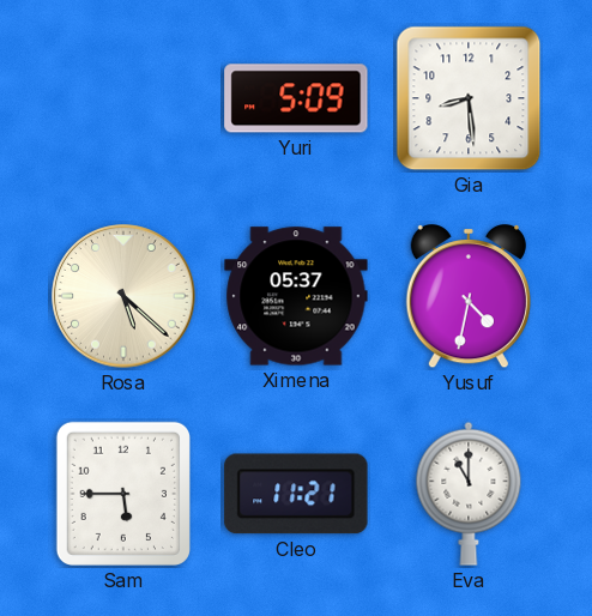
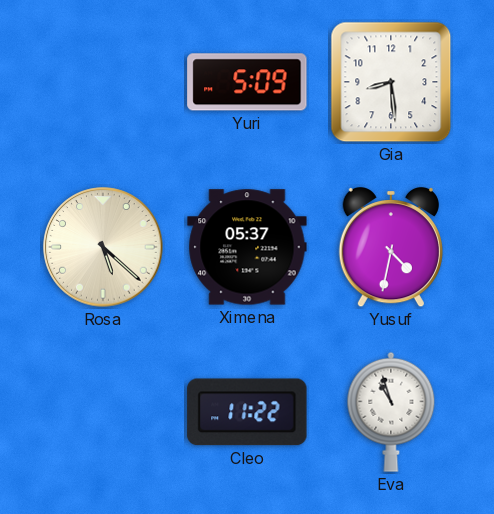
Sam: 5:45 -> none (123, 494)
Cleo: 11:21 -> 11:22 (247, 412)
Eva: 11:00 -> 10:57 (391, 412)
